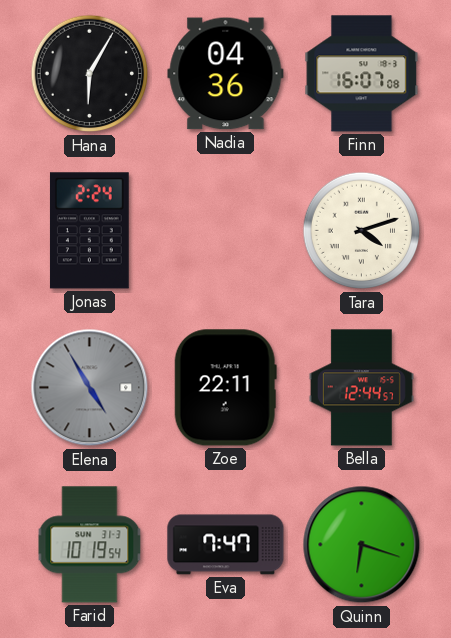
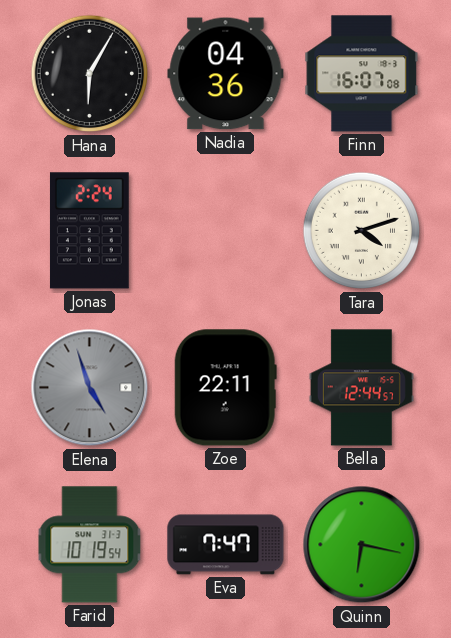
Elena: 4:55 -> 4:57 (90, 388)
Quinn: 6:18 -> 6:17 (362, 545)
